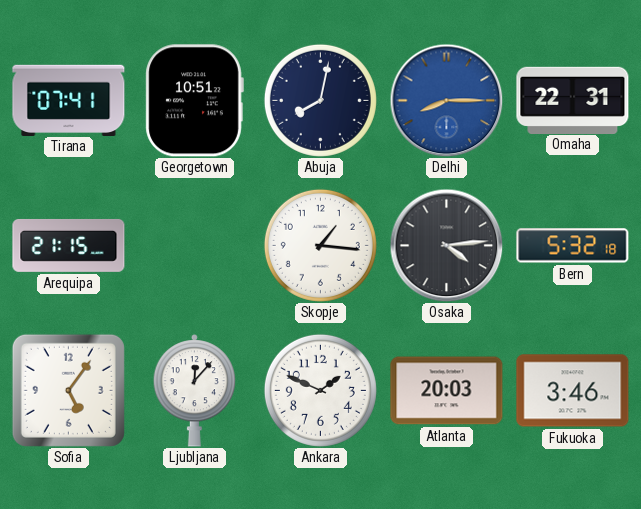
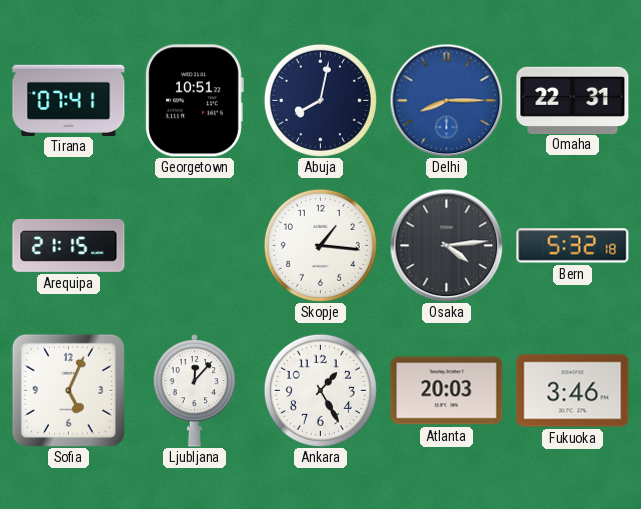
Sofia: 5:06 -> 5:04 (68, 390)
Ankara: 1:49 -> 1:25 (320, 390)
